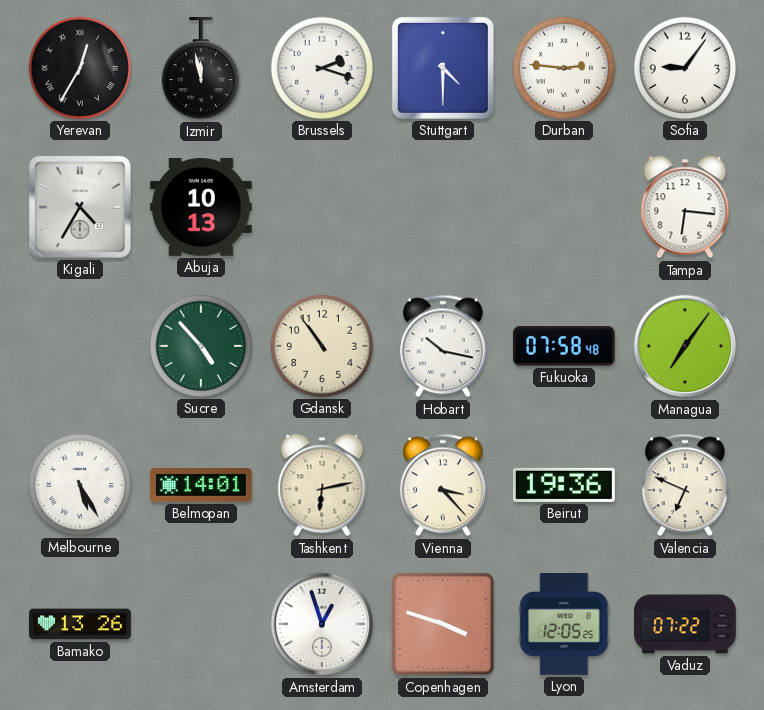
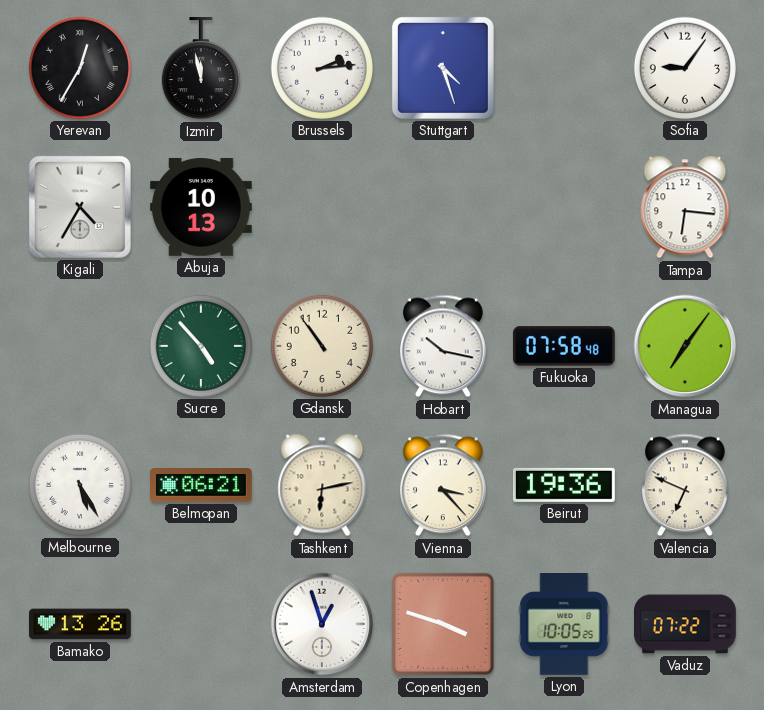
Brussels: 2:18 -> 2:14 (322, 68)
Stuttgart: 4:30 -> 4:27 (443, 68)
Durban: 2:46 -> none (564, 68)
Belmopan: 14:01 -> 06:21 (202, 486)
Lyon: 12:05 -> 10:05 (564, 625)
